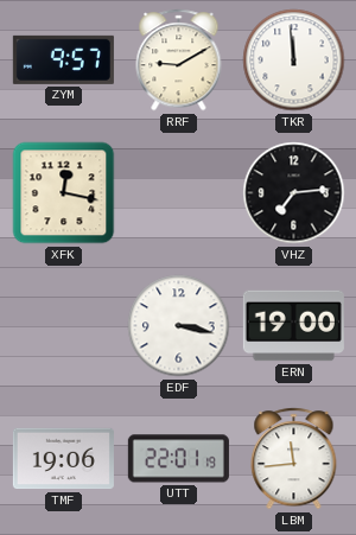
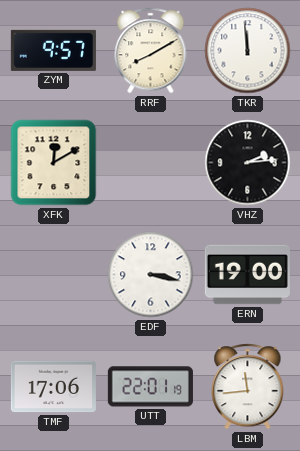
RRF: 9:10 -> 8:10 (151, 51)
XFK: 12:17 -> 12:10 (54, 163)
VHZ: 7:14 -> 2:14 (248, 163)
TMF: 19:06 -> 17:06 (53, 387)
